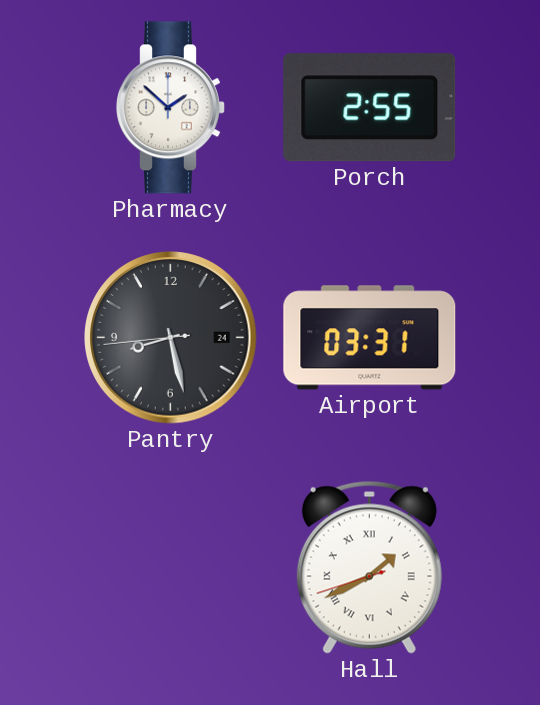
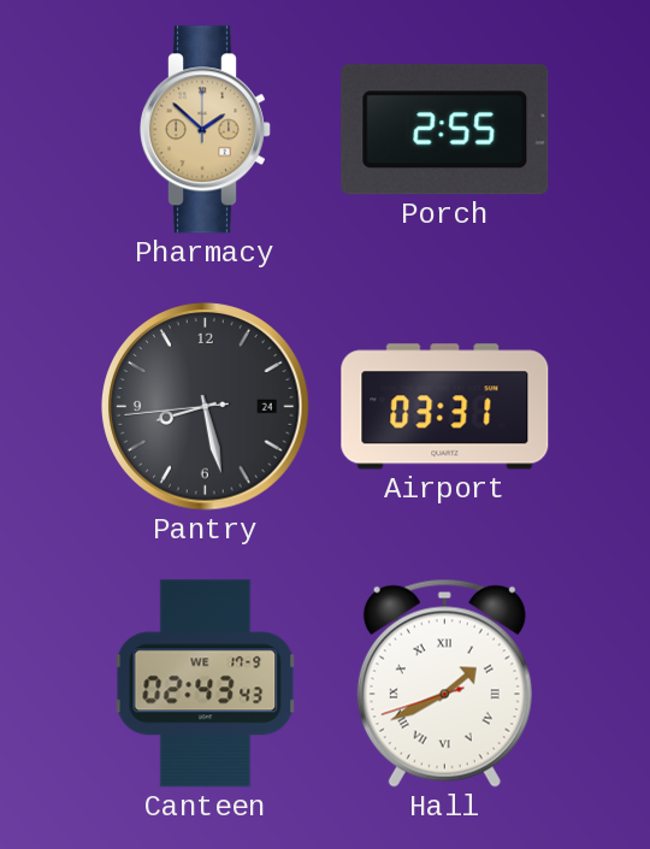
Pharmacy dial: white -> champagne (206, 130)
Canteen: none -> 02:43 (206, 684)
